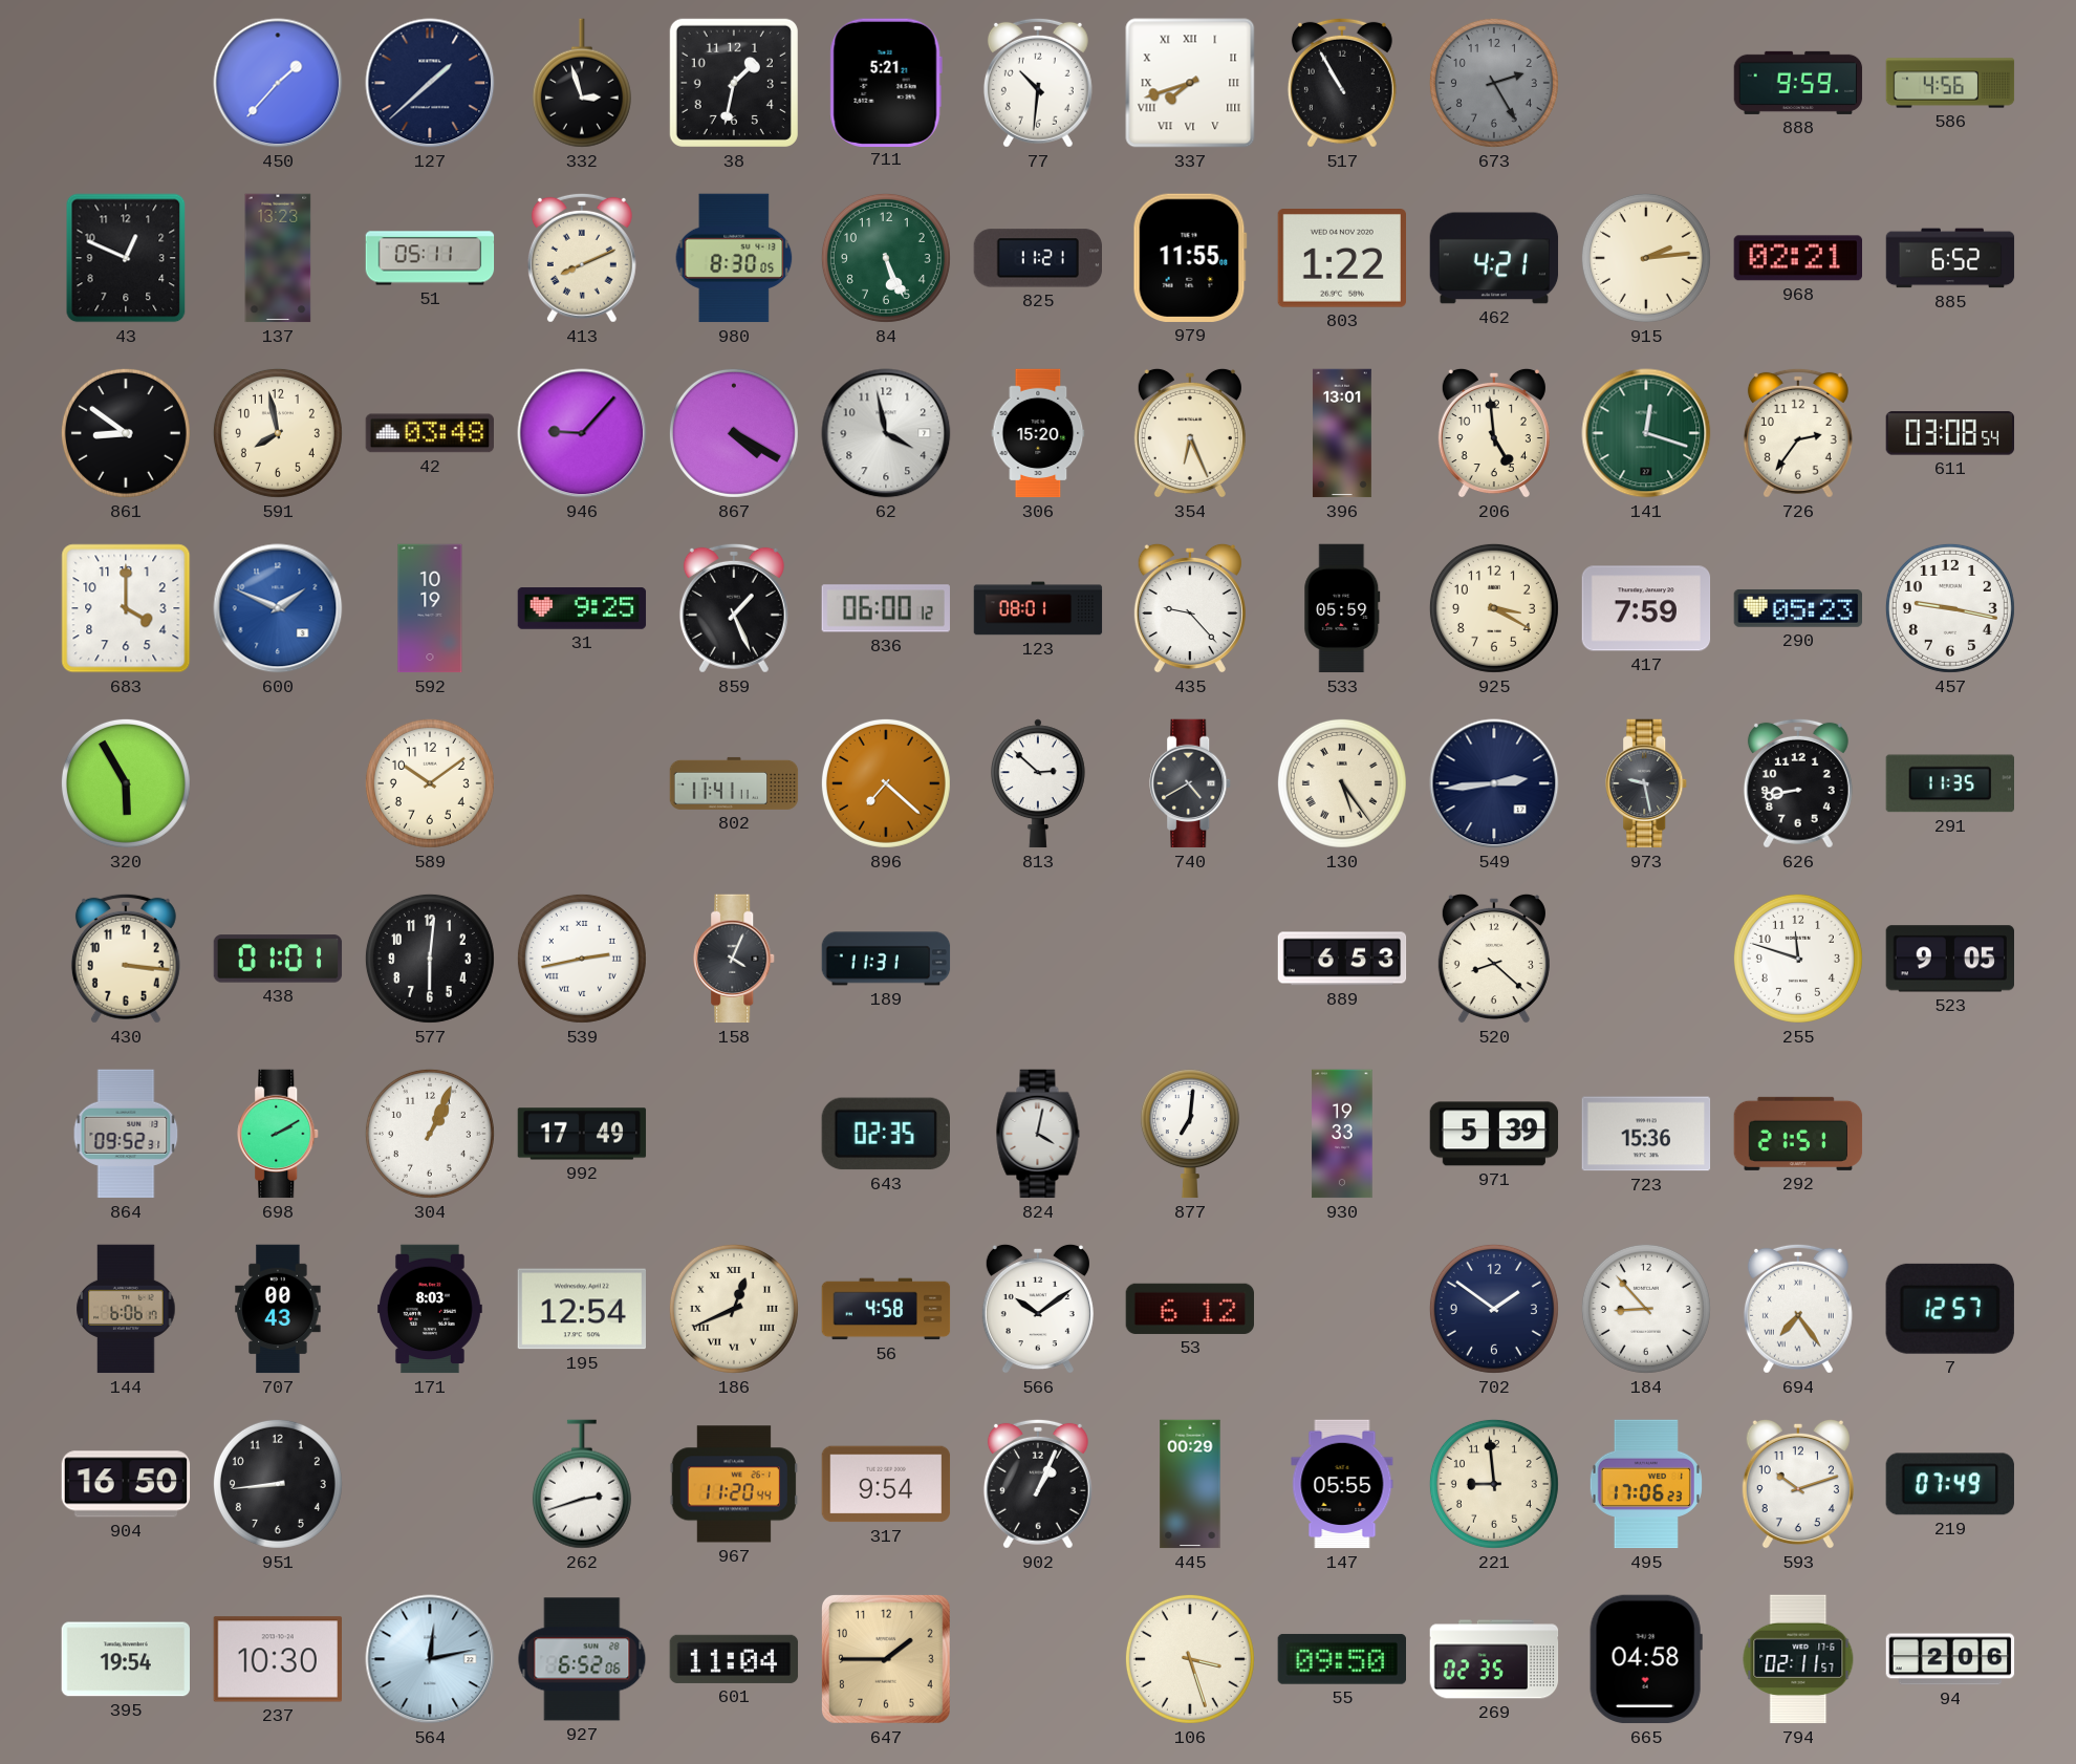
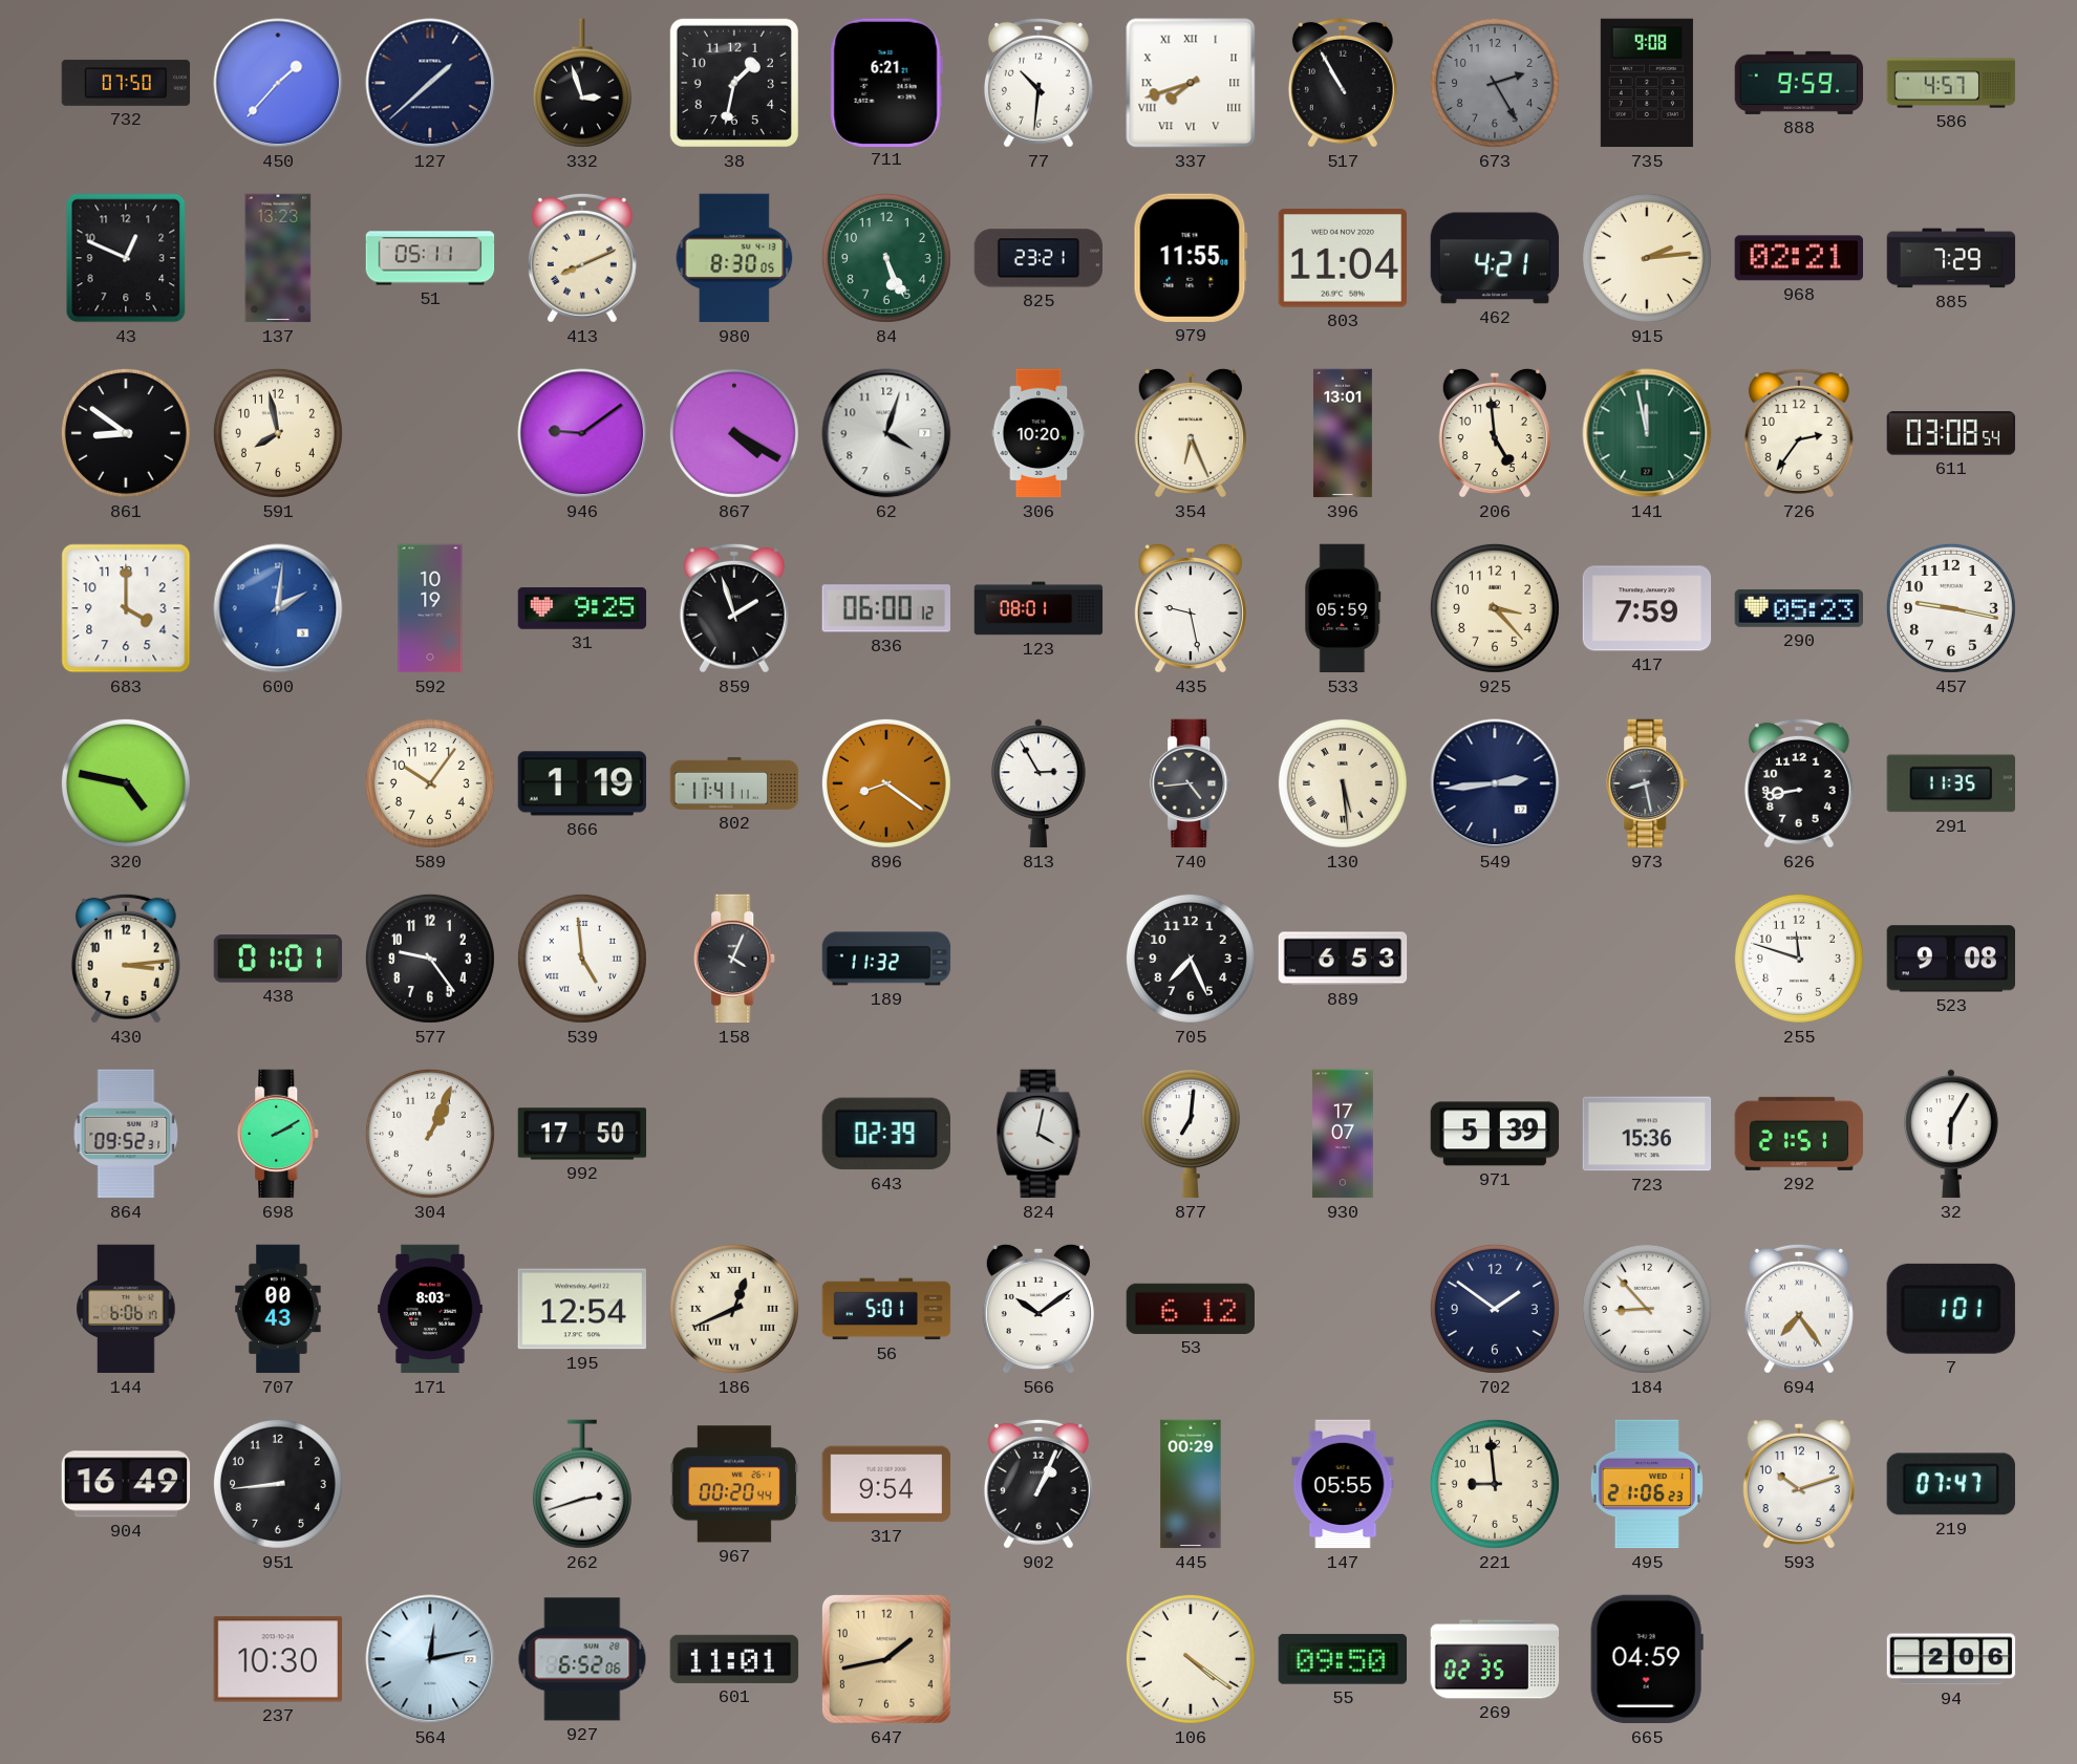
732: none -> 07:50 (126, 83)
711: 5:21 -> 6:21 (886, 82)
735: none -> 9:08 (1647, 83)
586: 4:56 -> 4:57 (1951, 83)
825: 11:21 -> 23:21 (1037, 258)
803: 1:22 -> 11:04 (1342, 259)
885: 6:52 -> 7:29 (1951, 258)
42: 03:48 -> none (429, 433)
946: 9:07 -> 9:09 (582, 433)
62: 3:58 -> 4:03 (886, 433)
306: 15:20 -> 10:20 (1038, 433)
141: 12:18 -> 11:58 (1647, 433)
600: 1:49 -> 2:01 (278, 608)
859: 1:26 -> 1:57 (734, 608)
435: 9:23 -> 9:28 (1191, 608)
925: 3:20 -> 3:23 (1495, 608)
320: 5:55 -> 4:47 (126, 783)
589: 10:09 -> 10:06 (430, 783)
866: none -> 1:19 (582, 783)
896: 7:22 -> 8:21 (886, 783)
813: 2:52 -> 2:55 (1038, 783)
740: 4:40 -> 4:44 (1192, 783)
130: 5:24 -> 5:29 (1343, 783)
973: 9:28 -> 8:28 (1648, 783)
430: 3:16 -> 3:14 (126, 959)
577: 6:01 -> 9:24 (430, 959)
539: 2:43 -> 4:59 (582, 959)
189: 11:31 -> 11:32 (886, 959)
705: none -> 7:26 (1191, 959)
520: 8:22 -> none (1494, 959)
523: 9:05 -> 9:08 (1950, 959)
992: 17:49 -> 17:50 (582, 1134)
643: 02:35 -> 02:39 (885, 1134)
930: 19:33 -> 17:07 (1343, 1134)
32: none -> 6:05 (1951, 1134)
56: 4:58 -> 5:01 (886, 1309)
7: 12:57 -> 1:01 (1951, 1309)
904: 16:50 -> 16:49 (126, 1484)
967: 11:20 -> 00:20 (734, 1484)
495: 17:06 -> 21:06 (1647, 1484)
219: 07:49 -> 07:47 (1951, 1484)
395: 19:54 -> none (126, 1659)
601: 11:04 -> 11:01 (734, 1659)
647: 1:45 -> 1:43 (886, 1659)
106: 3:27 -> 4:21 (1191, 1659)
665: 04:58 -> 04:59 (1647, 1659)
794: 02:11 -> none (1798, 1659)
